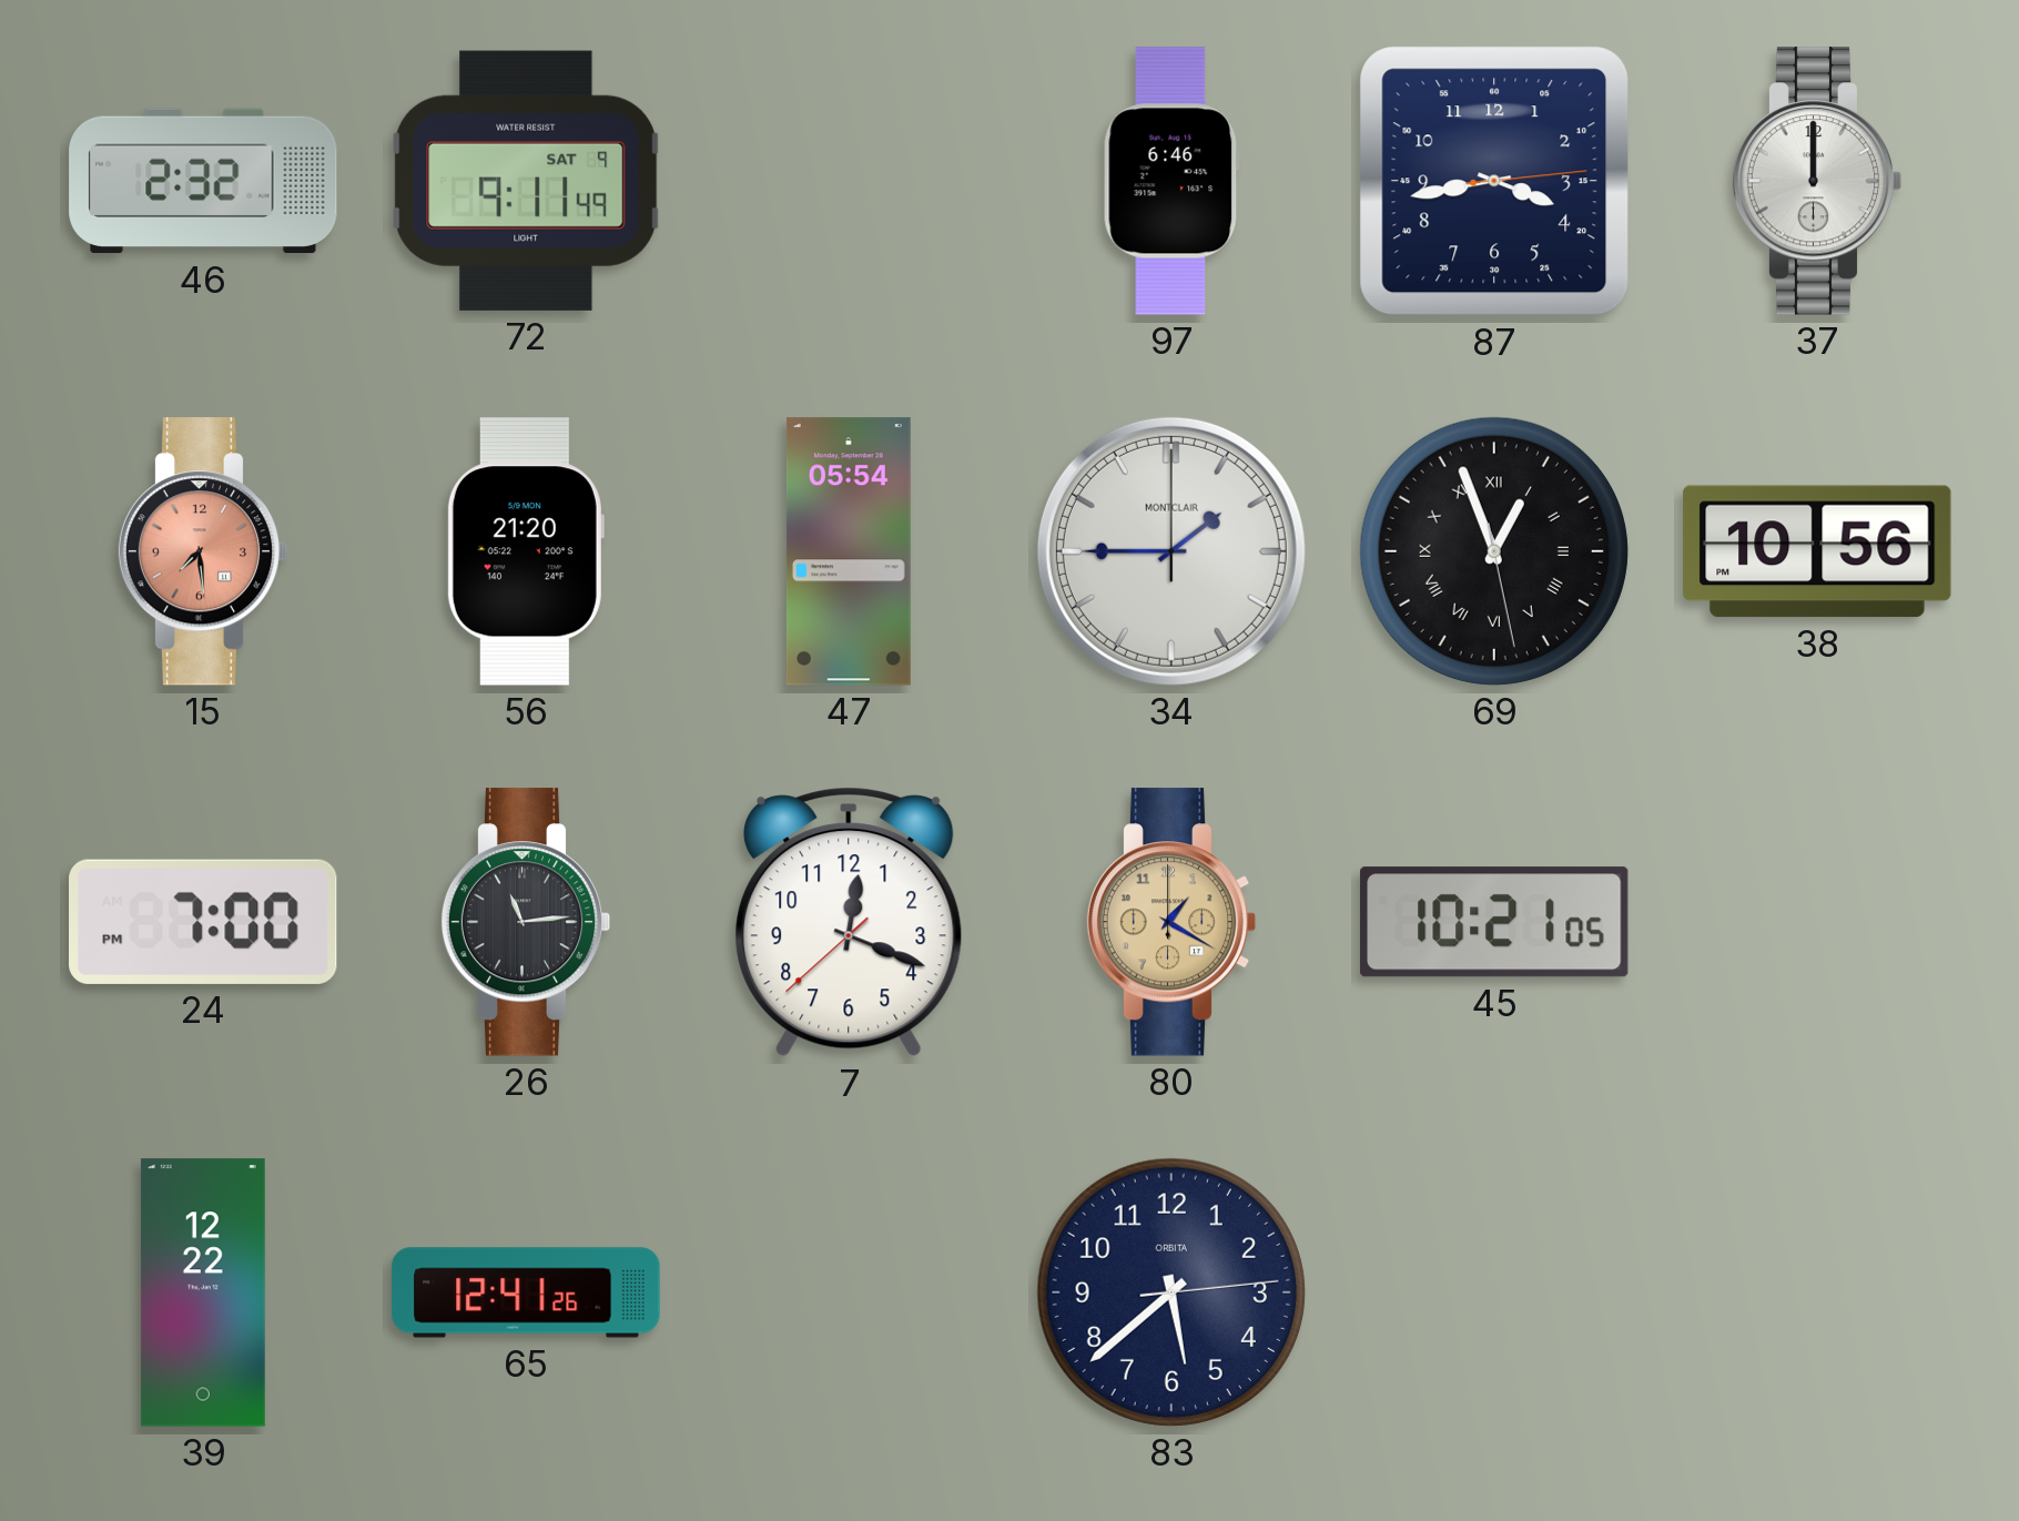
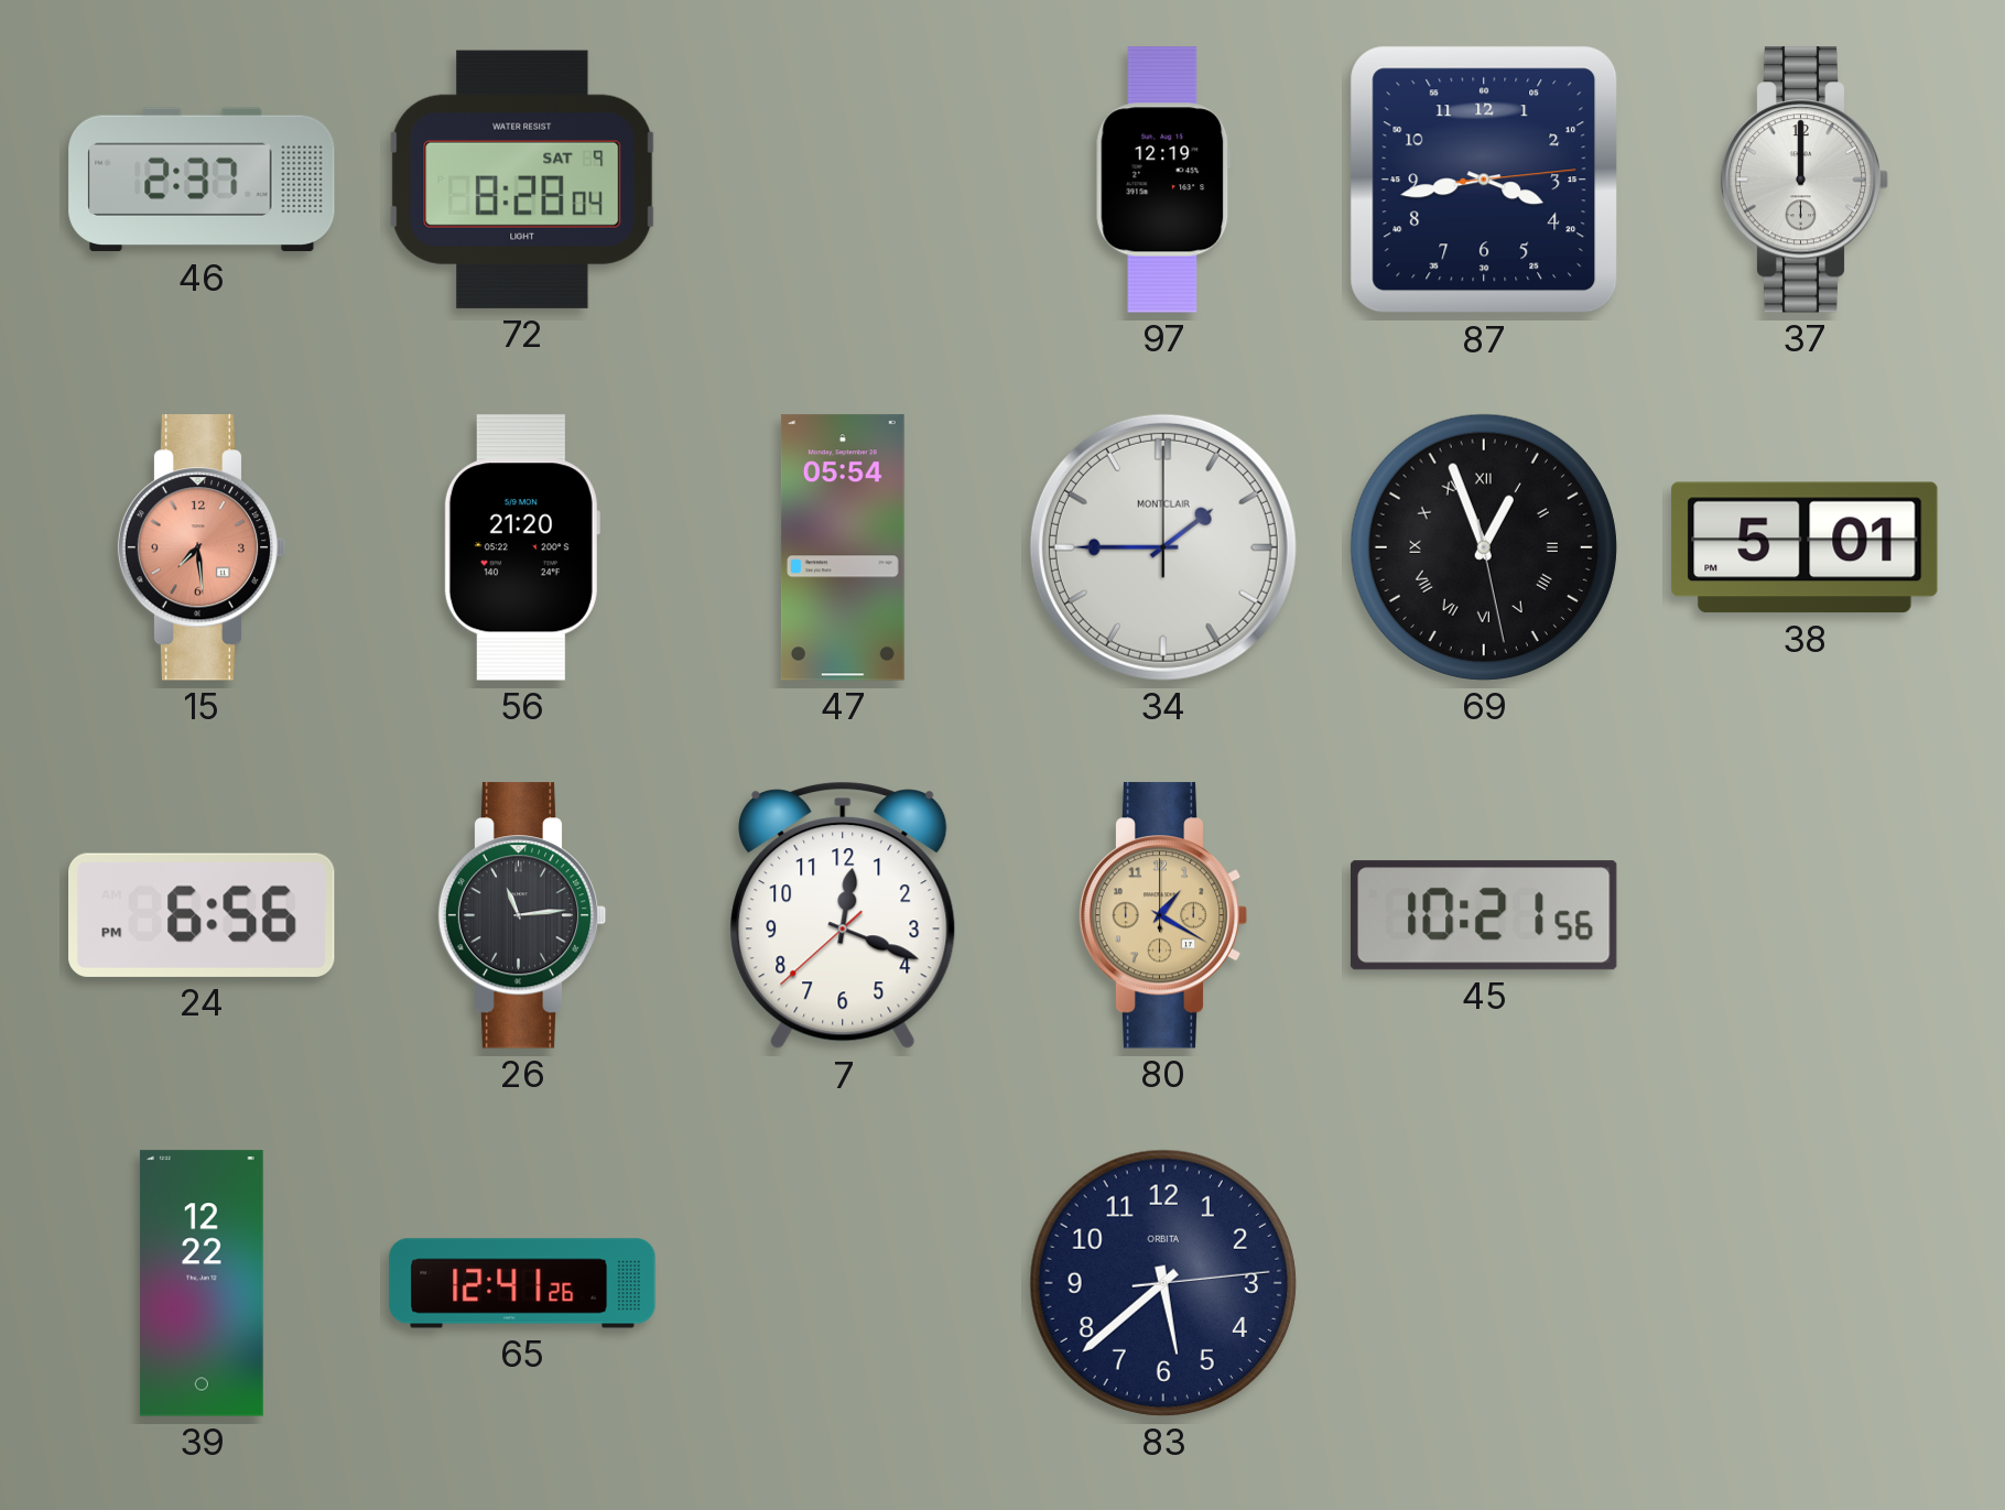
46: 2:32 -> 2:37 (202, 180)
72: 9:11 -> 8:28 (522, 180)
97: 6:46 -> 12:19 (1163, 180)
38: 10:56 -> 5:01 (1805, 547)
24: 7:00 -> 6:56 (202, 915)
45: 10:21:05 -> 10:21:56 (1484, 915)
